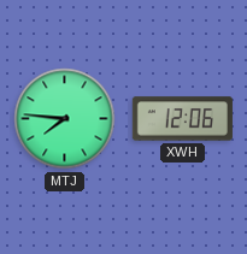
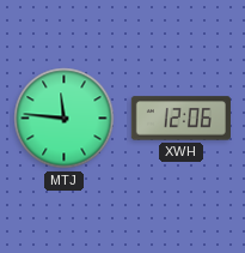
MTJ: 7:46 -> 11:46 (65, 119)
